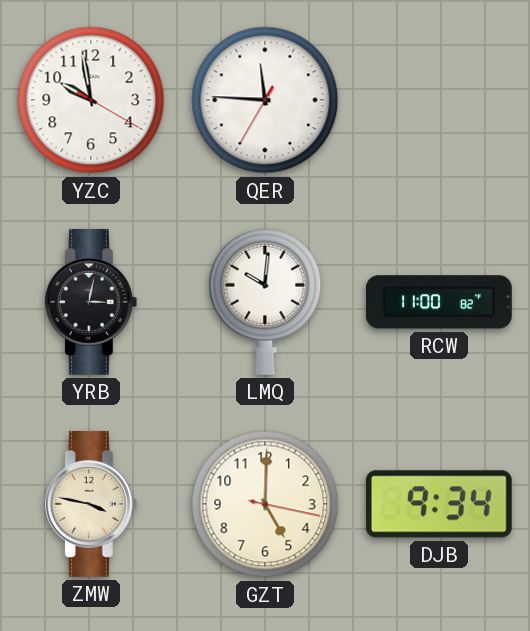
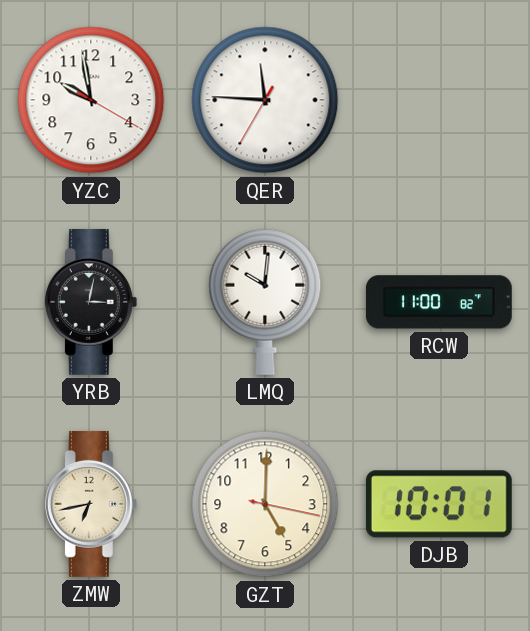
ZMW: 3:47 -> 6:43 (91, 504)
DJB: 9:34 -> 10:01 (439, 504)
